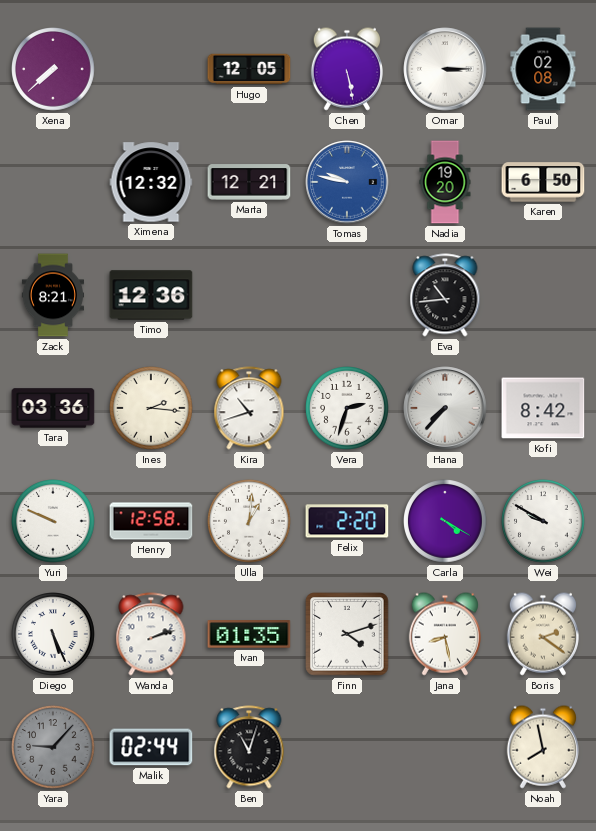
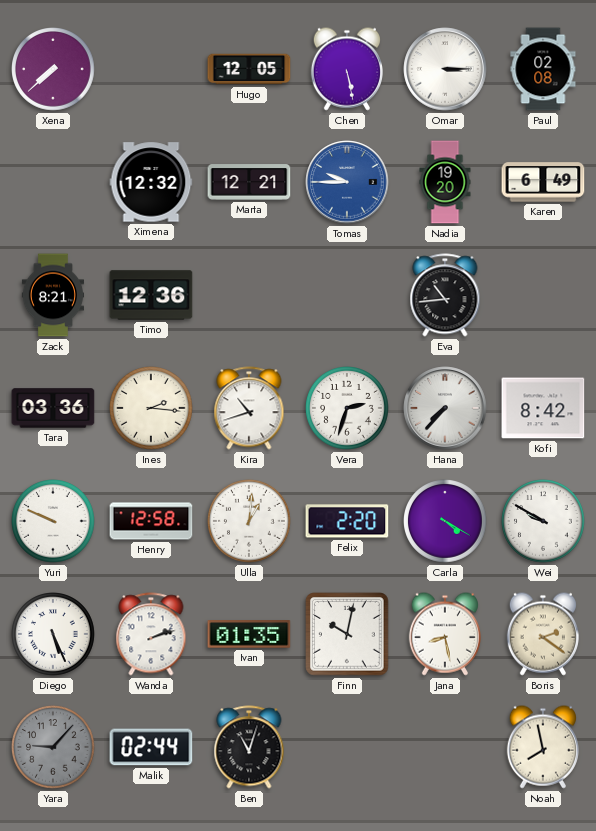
Tomas: 9:47 -> 9:45 (347, 182)
Karen: 6:50 -> 6:49 (543, 182)
Finn: 4:12 -> 10:02 (347, 634)
